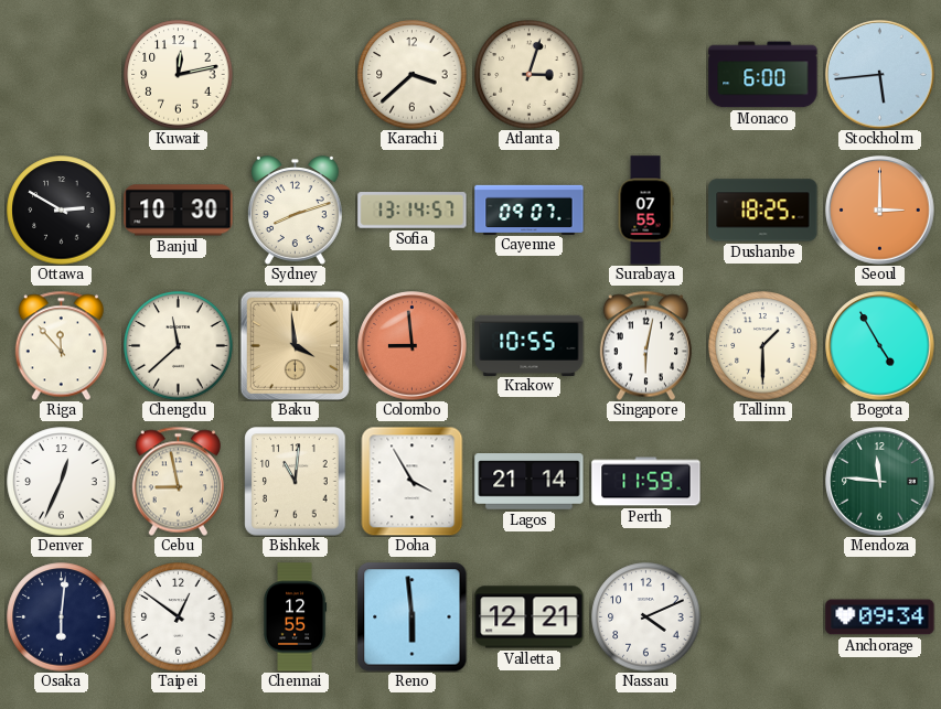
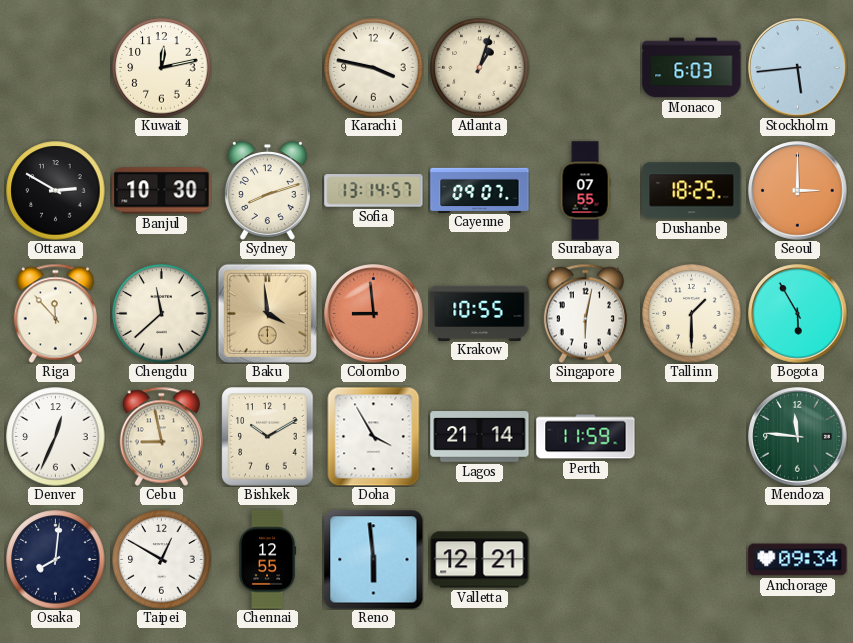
Karachi: 3:38 -> 3:47 (374, 68)
Atlanta: 3:03 -> 1:03 (480, 68)
Monaco: 6:00 -> 6:03 (692, 68)
Bogota: 4:55 -> 5:55 (798, 314)
Bishkek: 11:01 -> 10:10 (268, 437)
Osaka: 6:01 -> 8:01 (56, 560)
Taipei: 12:51 -> 12:50 (162, 560)
Nassau: 4:11 -> none (646, 617)
